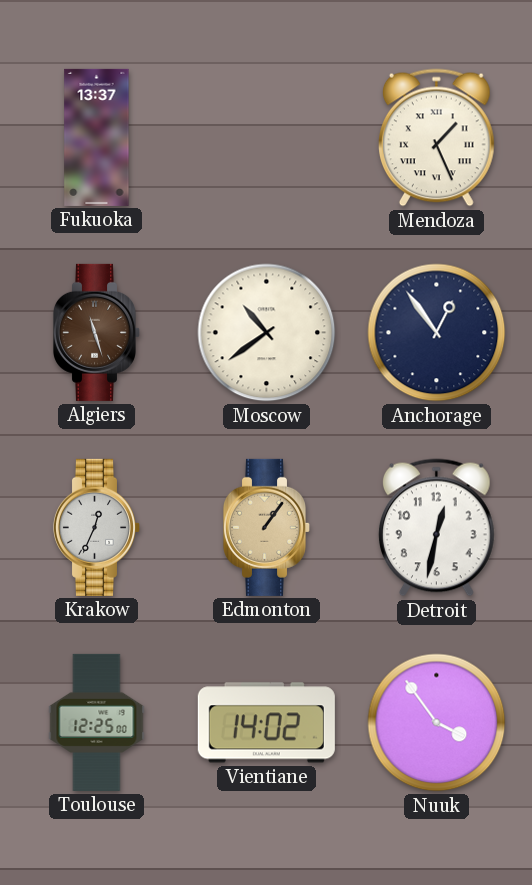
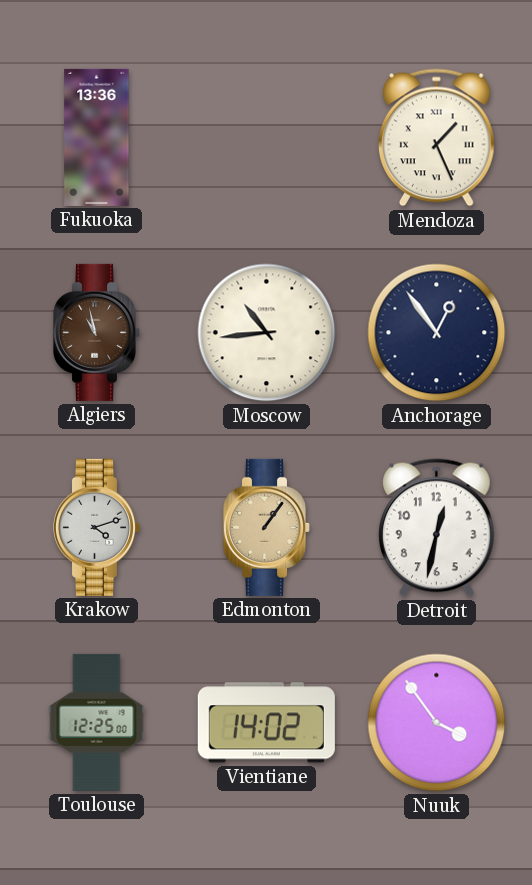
Fukuoka: 13:37 -> 13:36 (97, 137)
Algiers: 11:27 -> 10:58 (96, 332)
Moscow: 10:39 -> 10:44 (267, 333)
Krakow: 12:34 -> 4:12 (96, 527)
